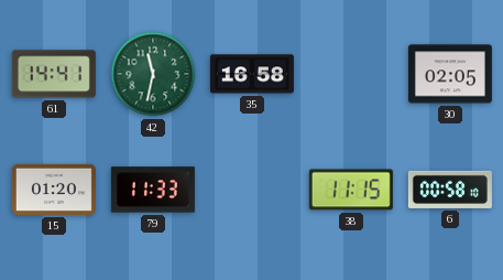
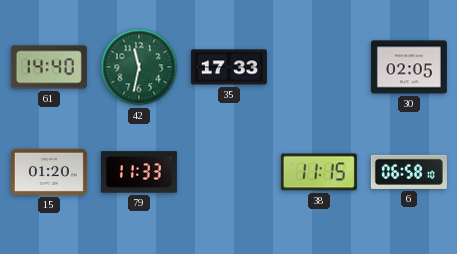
61: 14:41 -> 14:40 (49, 67)
35: 16:58 -> 17:33 (229, 67)
6: 00:58 -> 06:58 (409, 172)
